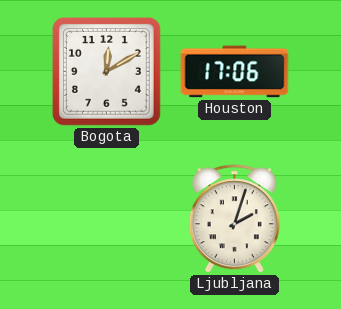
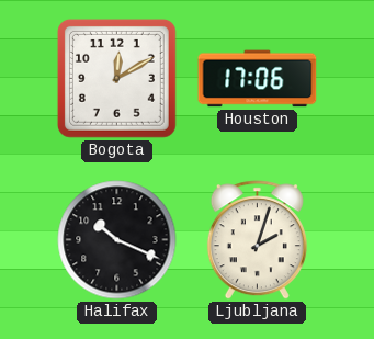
Halifax: none -> 10:19 (117, 240)
